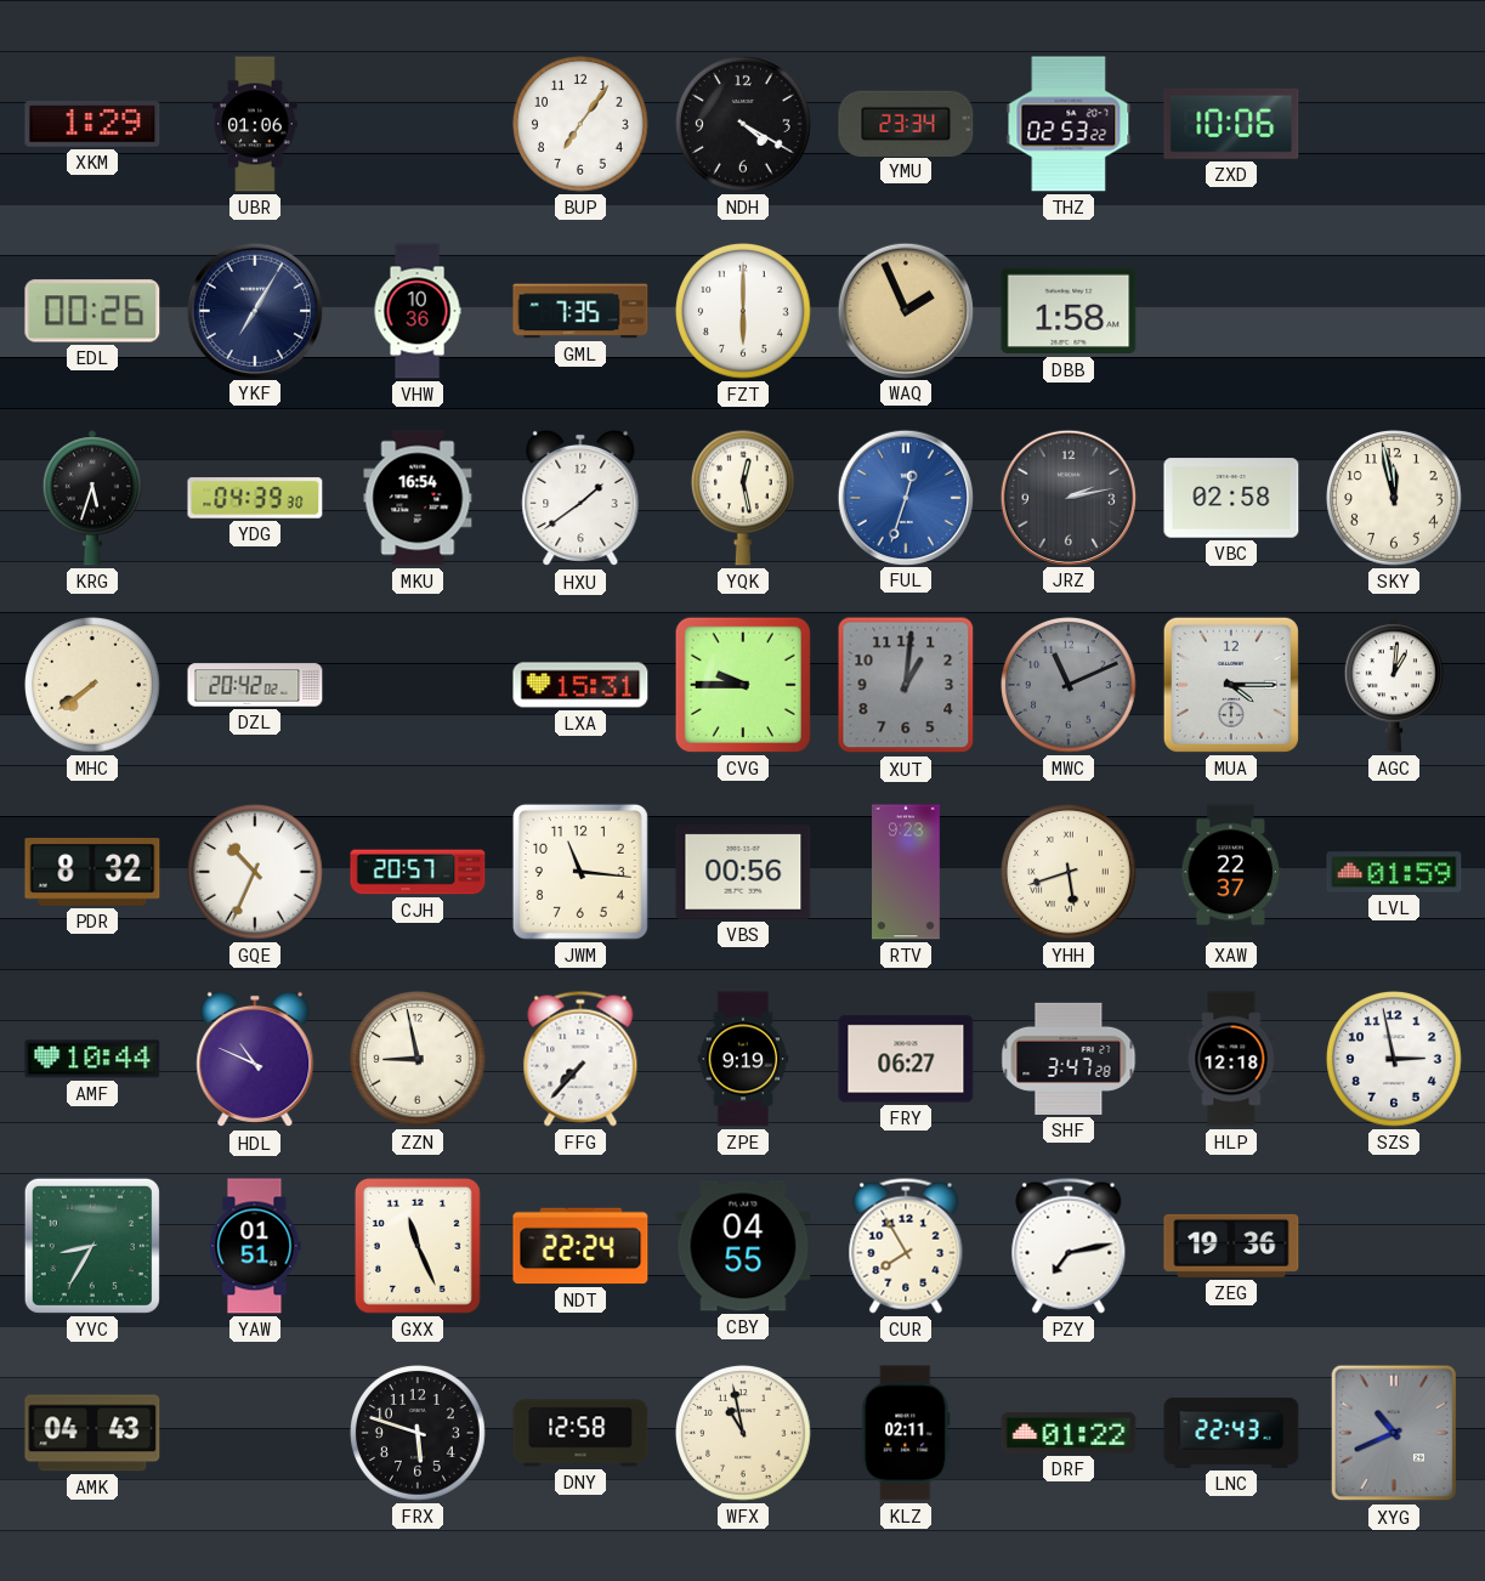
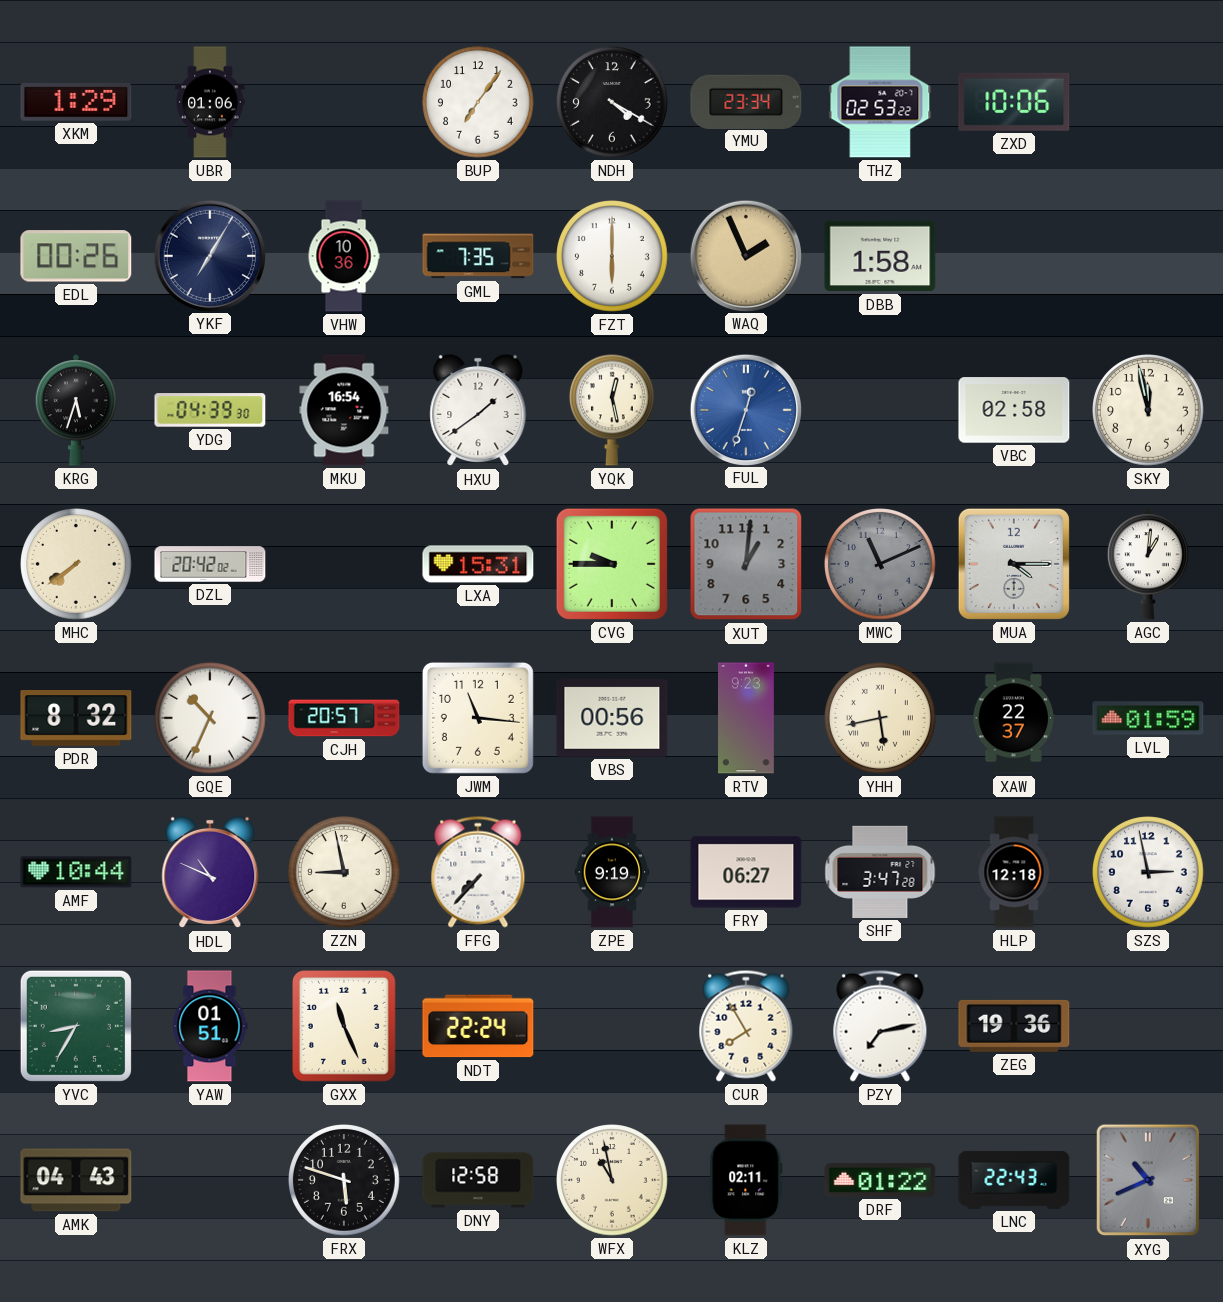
JRZ: 2:13 -> none (1067, 497)
YHH: 5:42 -> 5:43 (881, 719)
CBY: 04:55 -> none (743, 1246)
